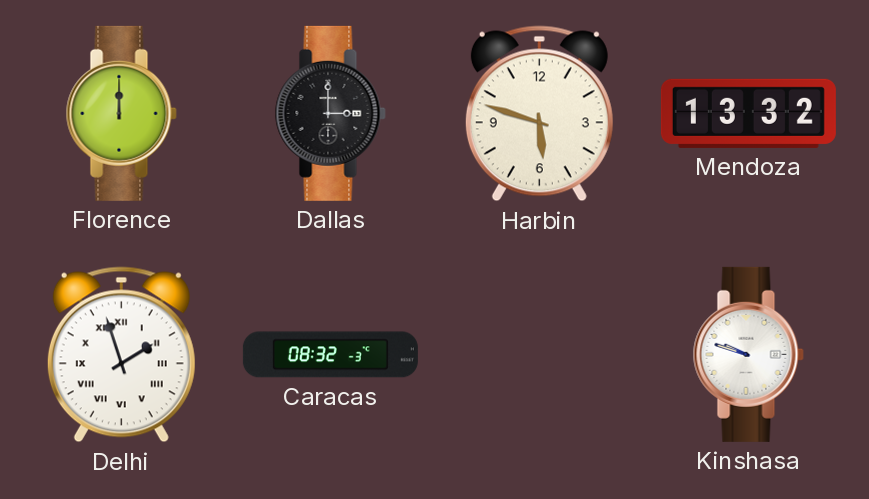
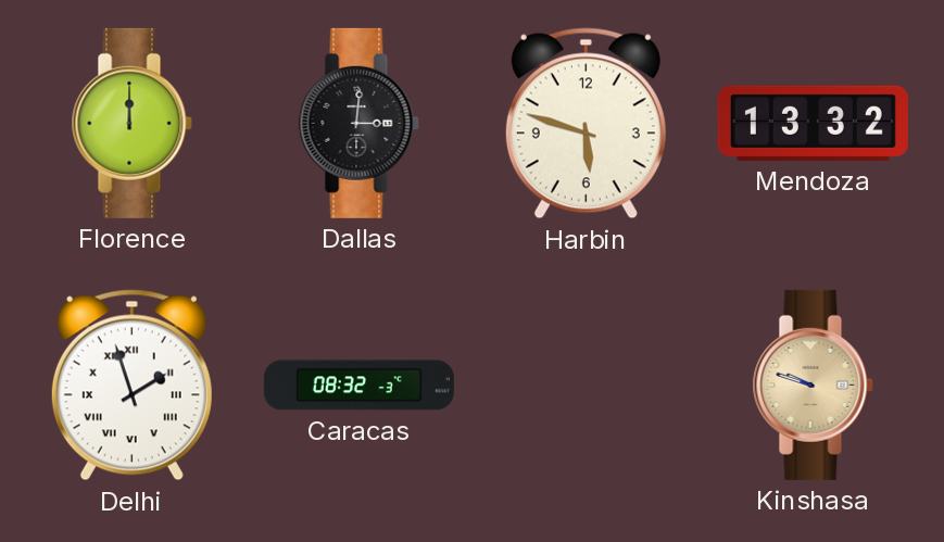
Dallas: 3:00 -> 3:01 (358, 123)
Kinshasa dial: white -> champagne (813, 385)
